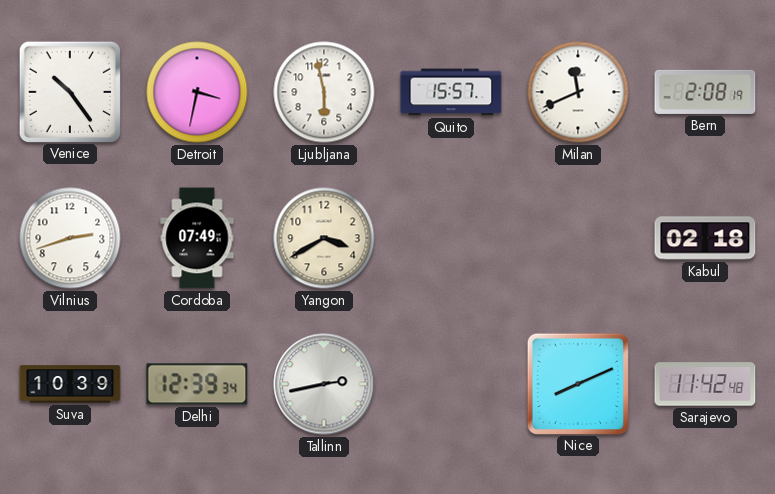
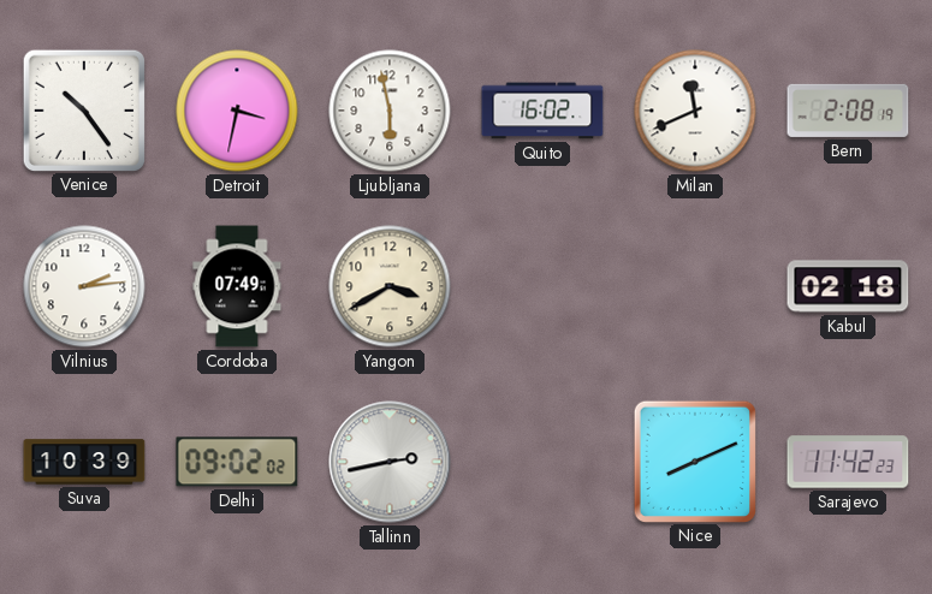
Quito: 15:57 -> 16:02 (542, 111)
Vilnius: 2:42 -> 2:14 (84, 286)
Delhi: 12:39 -> 09:02 (237, 462)
Sarajevo: 11:42:48 -> 11:42:23 (848, 462)
